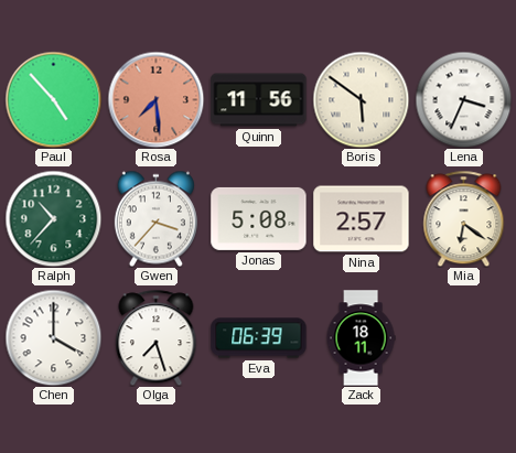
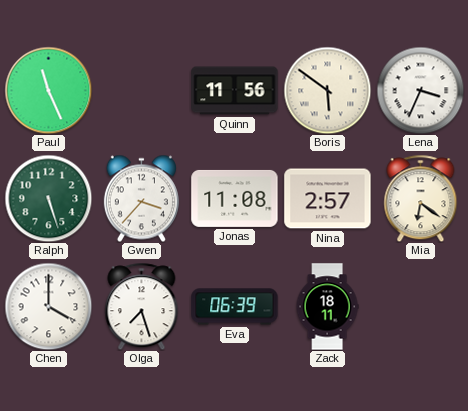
Paul: 4:53 -> 11:26 (48, 90)
Rosa: 7:29 -> none (155, 99)
Ralph: 10:37 -> 5:27 (48, 198)
Jonas: 5:08 -> 11:08 (235, 198)
